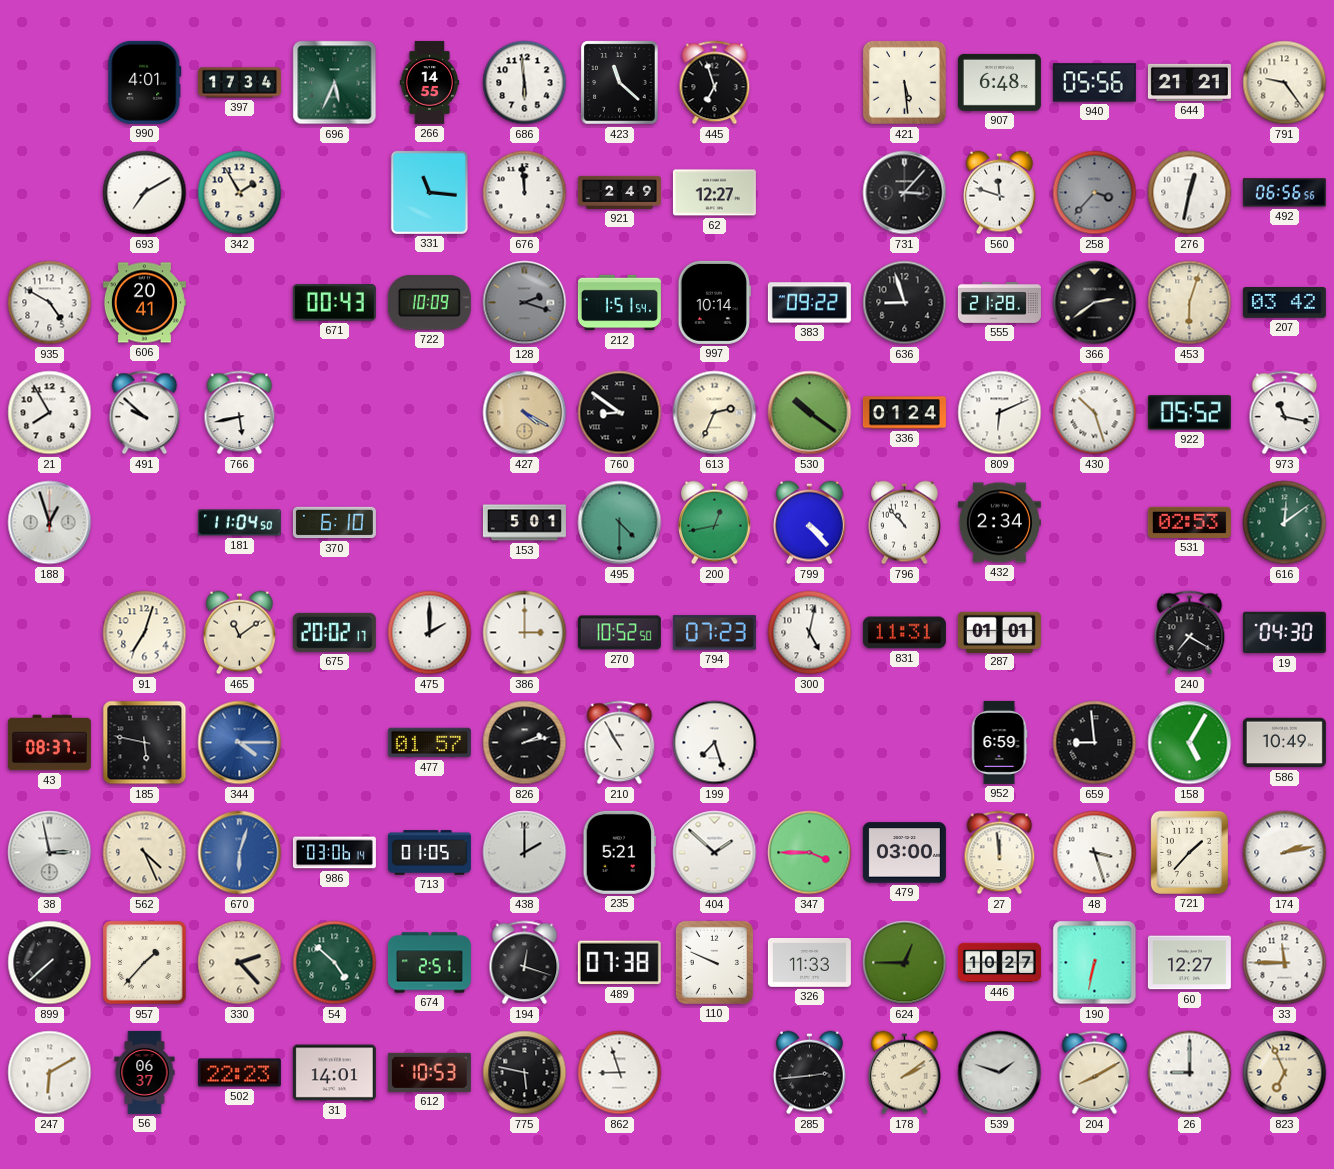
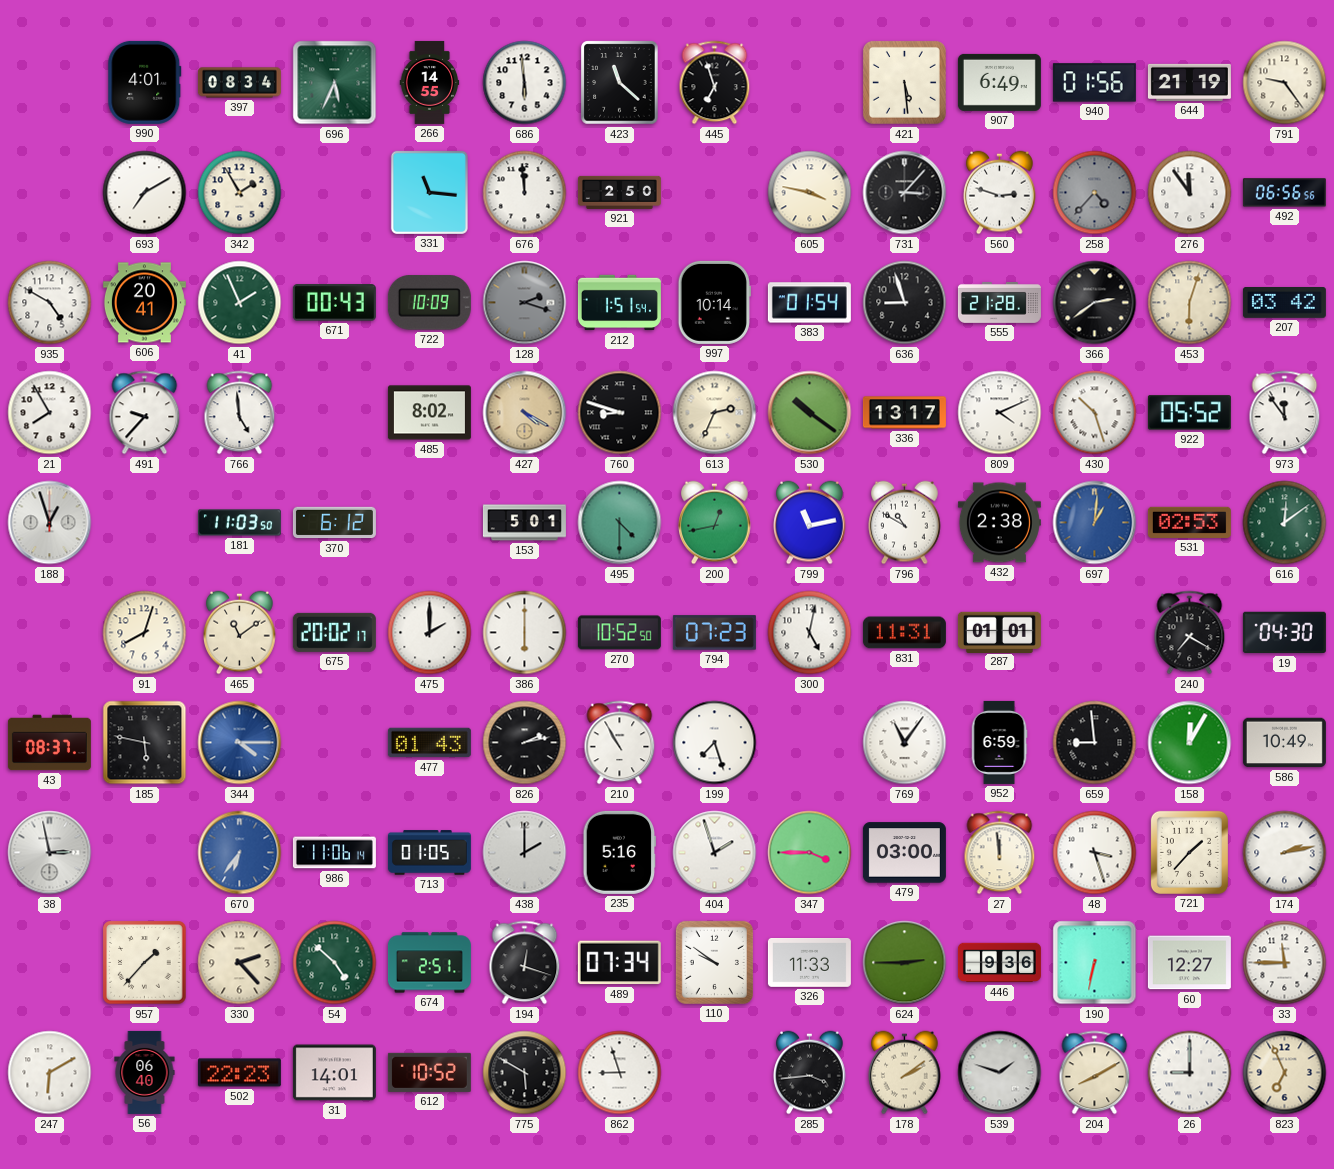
397: 17:34 -> 08:34 (239, 83)
907: 6:48 -> 6:49 (999, 82)
940: 05:56 -> 01:56 (1094, 83)
644: 21:21 -> 21:19 (1189, 82)
921: 2:49 -> 2:50 (619, 192)
62: 12:27 -> none (714, 193)
605: none -> 3:47 (810, 193)
560: 11:48 -> 2:48 (1000, 193)
258: 3:37 -> 4:37 (1095, 193)
276: 12:32 -> 11:54 (1190, 193)
41: none -> 1:56 (240, 303)
383: 09:22 -> 01:54 (809, 303)
491: 9:52 -> 9:37 (145, 413)
766: 5:43 -> 4:59 (240, 413)
485: none -> 8:02 (429, 413)
760: 8:51 -> 8:48 (620, 413)
336: 01:24 -> 13:17 (904, 413)
809: 6:11 -> 4:11 (1000, 413)
973: 11:17 -> 11:54 (1285, 413)
181: 11:04 -> 11:03 (239, 523)
370: 6:10 -> 6:12 (334, 523)
799: 4:23 -> 11:13 (810, 523)
796: 10:53 -> 10:50 (905, 523)
432: 2:34 -> 2:38 (999, 523)
697: none -> 1:01 (1095, 523)
91: 7:03 -> 8:03 (145, 633)
386: 3:00 -> 6:00 (525, 633)
477: 01:57 -> 01:43 (429, 743)
769: none -> 11:06 (905, 743)
158: 5:05 -> 12:05 (1190, 743)
562: 4:26 -> none (145, 853)
670: 6:03 -> 6:36 (240, 853)
986: 03:06 -> 11:06 (334, 853)
235: 5:21 -> 5:16 (620, 852)
404: 1:52 -> 1:57 (715, 853)
899: 7:38 -> none (50, 963)
489: 07:38 -> 07:34 (619, 963)
110: 9:49 -> 9:51 (714, 962)
624: 12:45 -> 2:45 (905, 963)
446: 10:27 -> 9:36 (999, 963)
56: 06:37 -> 06:40 (145, 1072)
612: 10:53 -> 10:52 (429, 1072)
775: 5:47 -> 5:50 (525, 1073)
285: 2:44 -> 3:44 (810, 1073)
